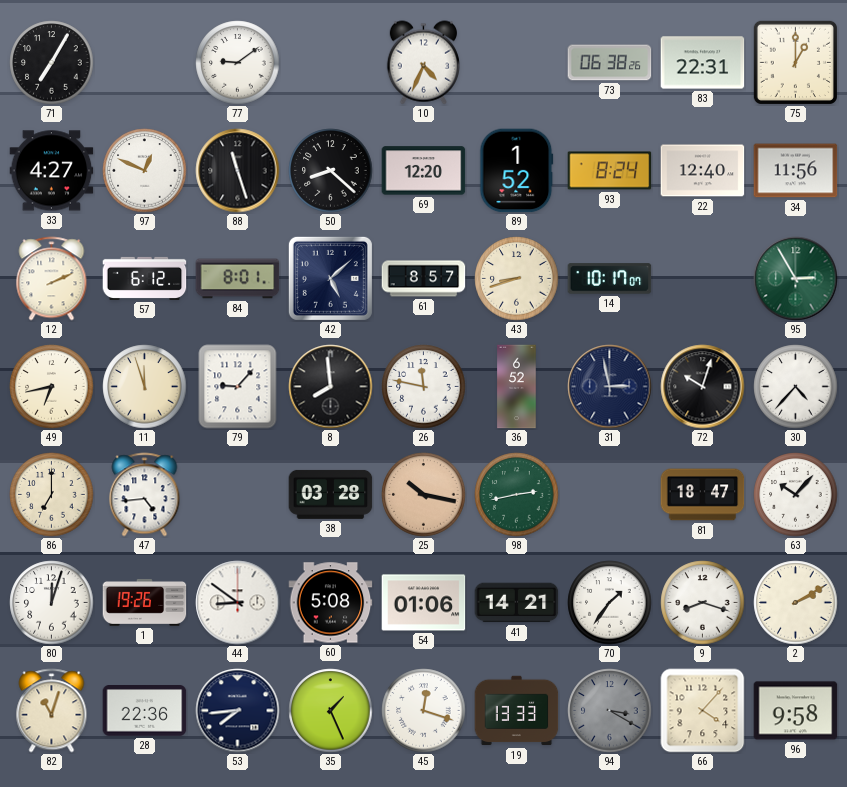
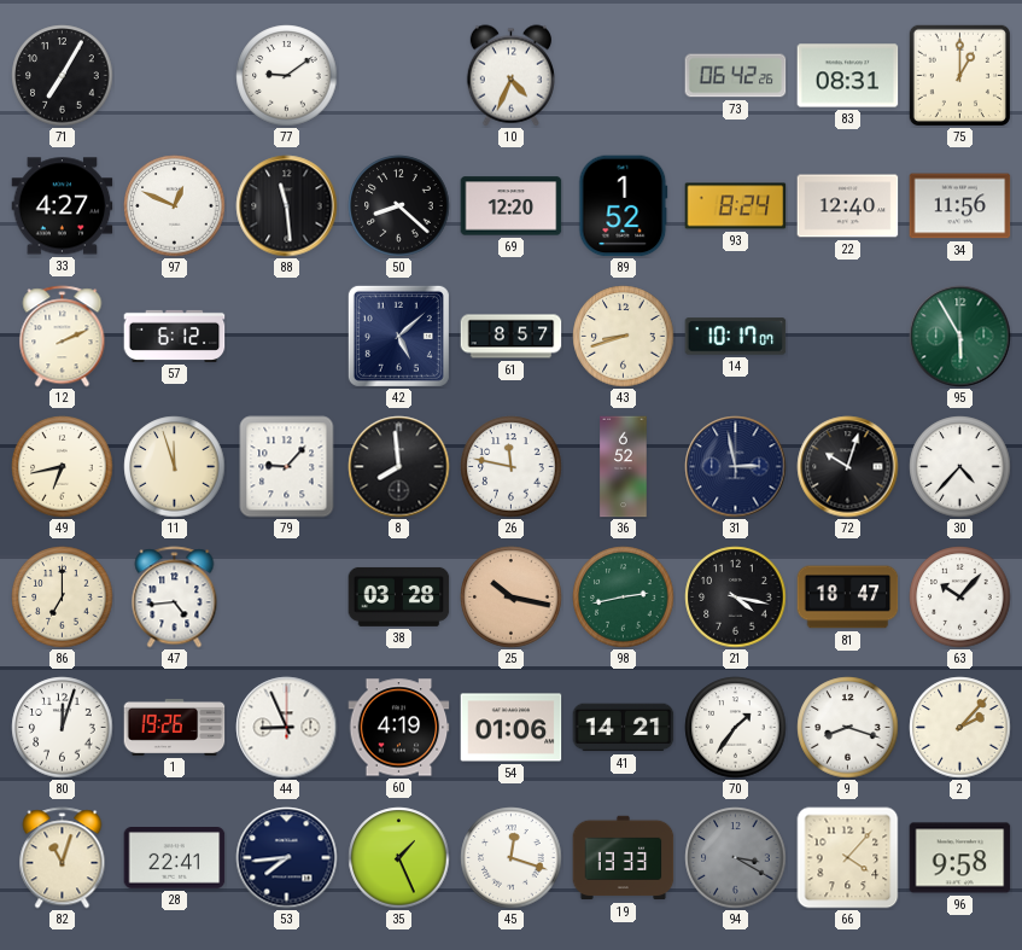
73: 06:38 -> 06:42 (736, 76)
83: 22:31 -> 08:31 (848, 76)
88: 11:27 -> 11:29 (287, 206)
84: 8:01 -> none (238, 279)
95: 2:55 -> 5:55 (960, 337)
21: none -> 4:17 (736, 598)
44: 8:51 -> 8:56 (287, 728)
60: 5:08 -> 4:19 (399, 728)
2: 2:10 -> 2:07 (960, 728)
28: 22:36 -> 22:41 (175, 858)
